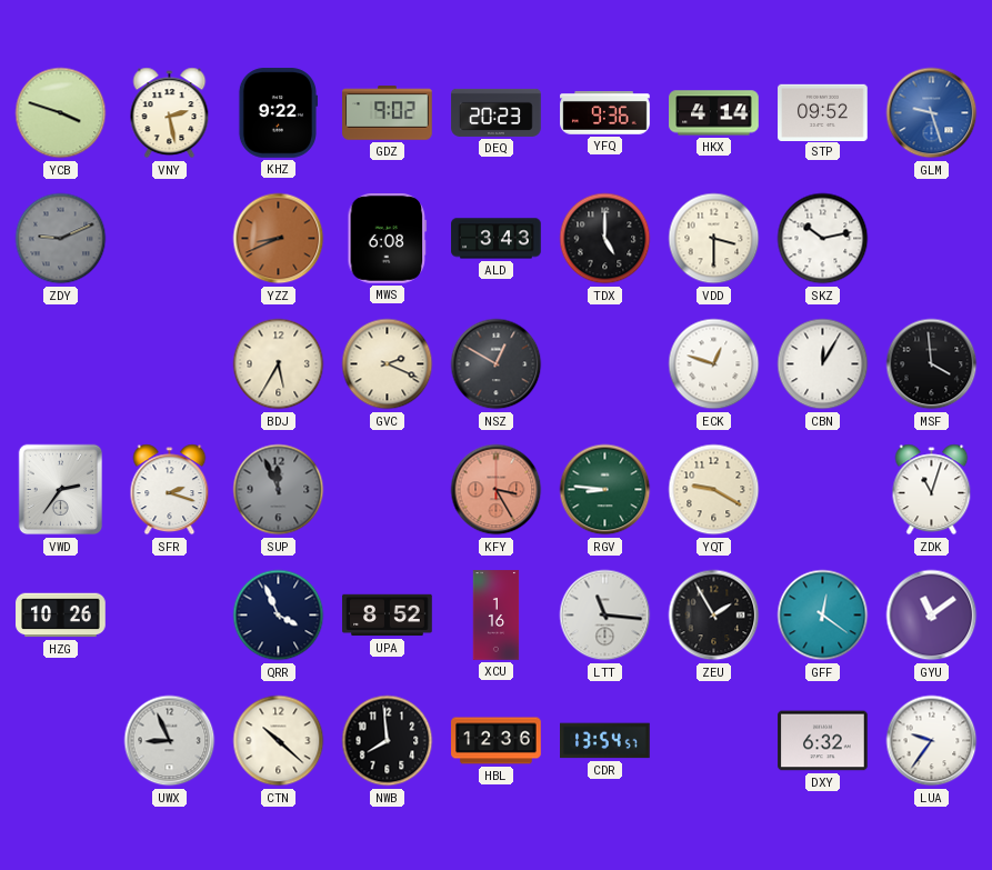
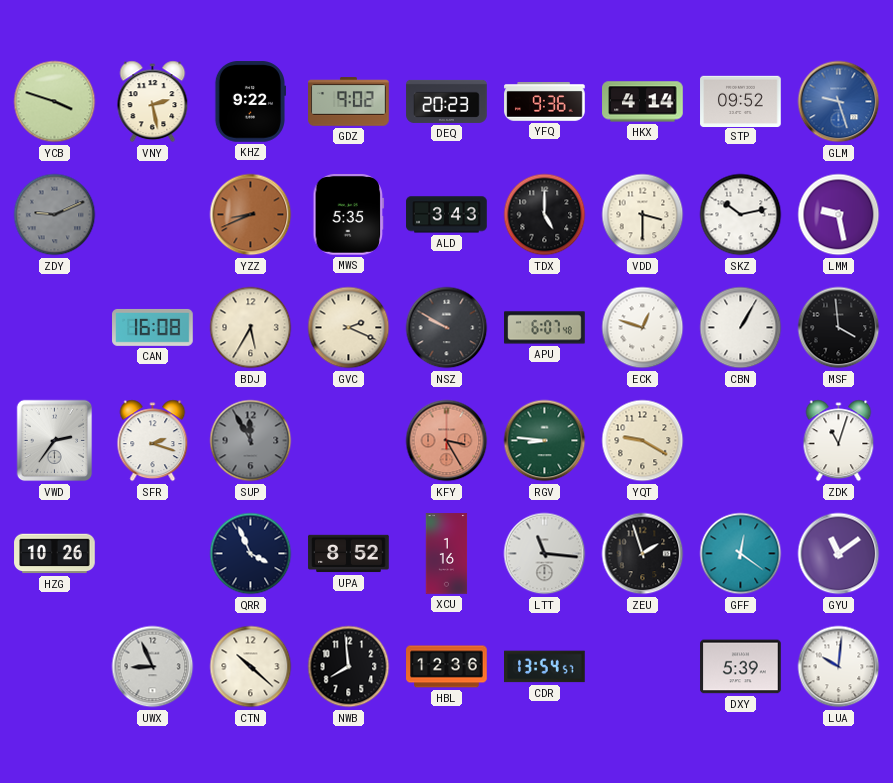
MWS: 6:08 -> 5:35 (349, 215)
LMM: none -> 9:28 (839, 215)
CAN: none -> 16:08 (153, 328)
NSZ: 12:50 -> 9:50 (447, 328)
APU: none -> 6:07 (545, 328)
CBN: 12:05 -> 1:05 (741, 328)
SUP: 11:56 -> 11:55 (251, 441)
ZEU: 1:55 -> 1:57 (643, 554)
DXY: 6:32 -> 5:39 (741, 667)
LUA: 9:36 -> 10:01 (839, 667)
